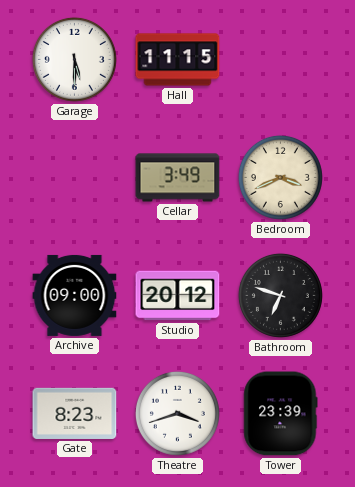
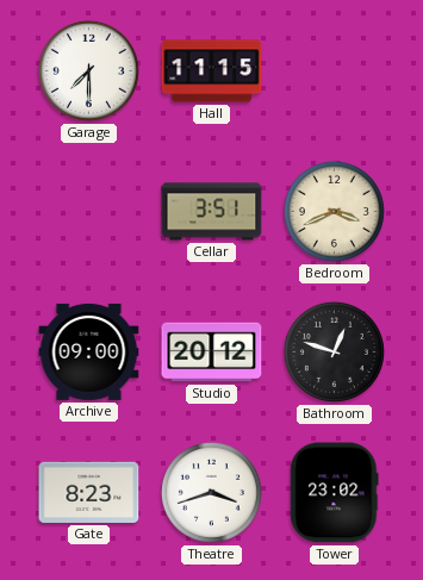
Garage: 5:30 -> 7:30 (88, 70)
Cellar: 3:49 -> 3:51 (212, 212)
Bathroom: 6:48 -> 12:48 (334, 351)
Tower: 23:39 -> 23:02 (335, 493)
